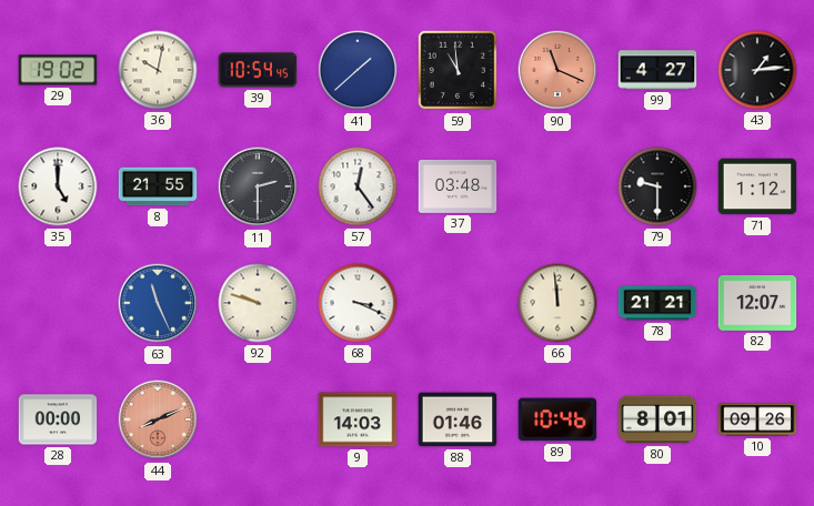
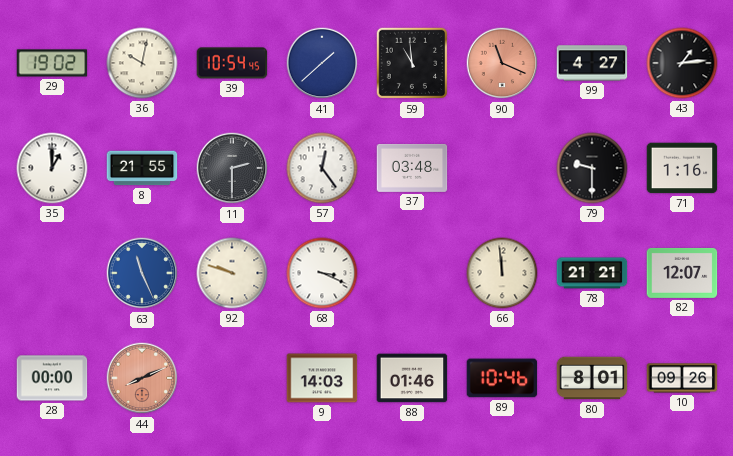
35: 5:00 -> 1:00 (52, 168)
71: 1:12 -> 1:16 (682, 168)
